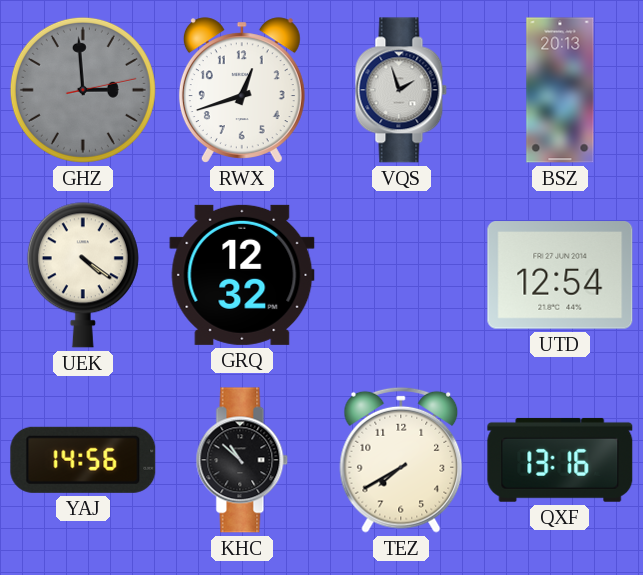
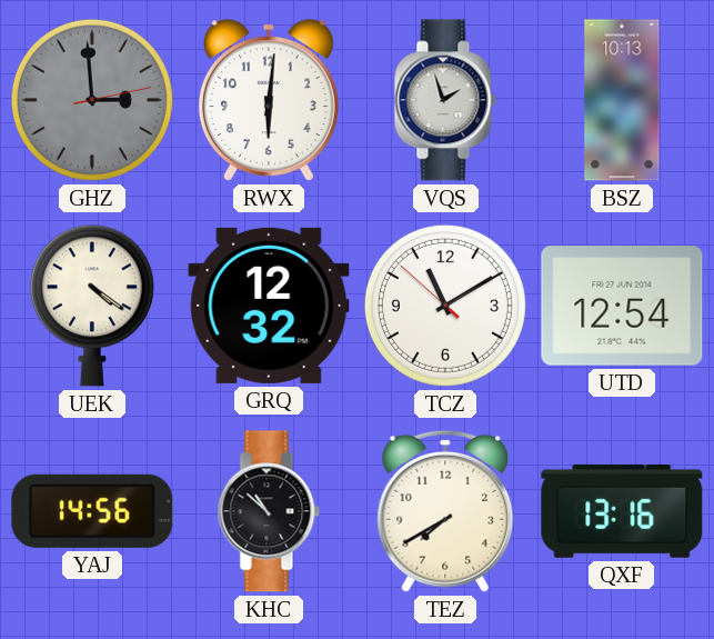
RWX: 12:42 -> 6:01 (269, 100)
BSZ: 20:13 -> 10:13 (622, 100)
TCZ: none -> 11:09 (445, 306)
